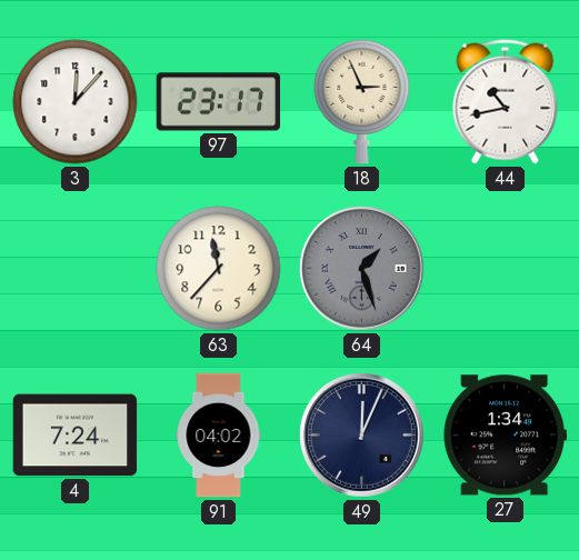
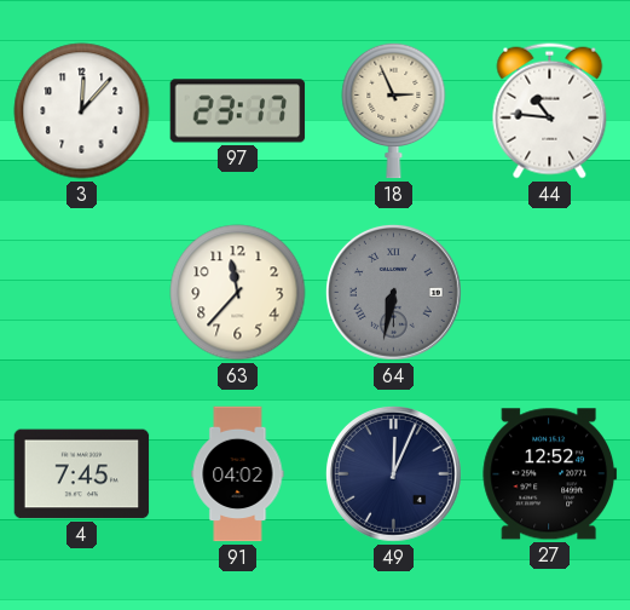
44: 10:43 -> 10:46 (550, 111)
64: 1:27 -> 6:32 (394, 293)
4: 7:24 -> 7:45 (82, 474)
27: 1:34 -> 12:52 (550, 474)
